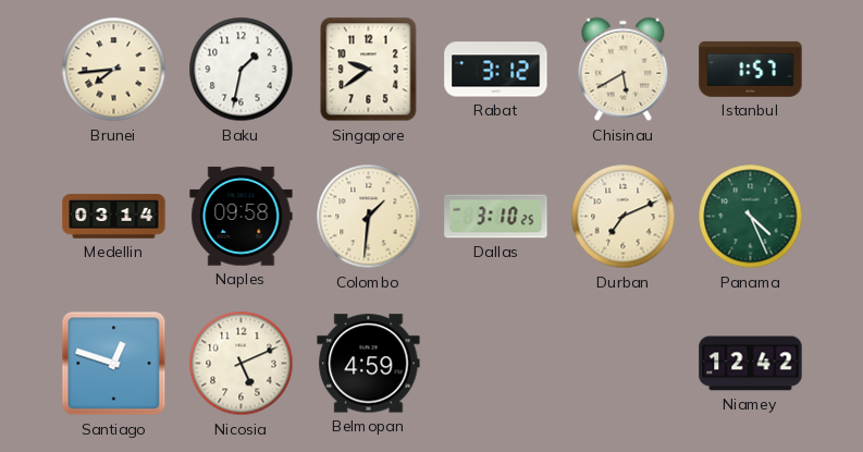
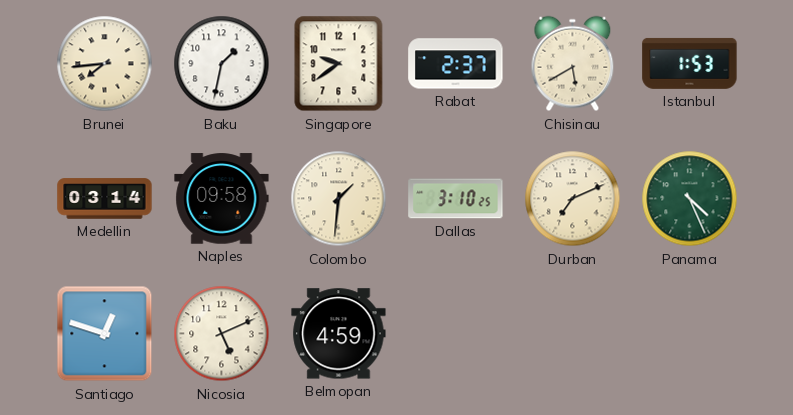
Rabat: 3:12 -> 2:37 (456, 64)
Istanbul: 1:57 -> 1:53 (690, 63)
Niamey: 12:42 -> none (751, 364)
